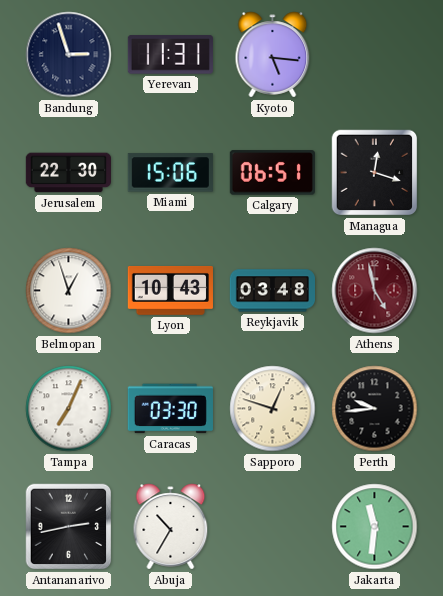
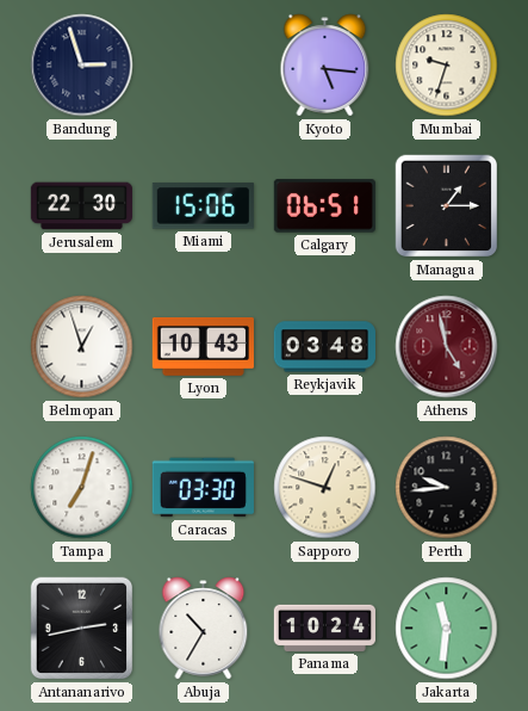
Yerevan: 11:31 -> none (170, 55)
Mumbai: none -> 9:33 (447, 66)
Managua: 12:18 -> 1:15 (447, 206)
Tampa: 7:04 -> 7:03 (82, 488)
Panama: none -> 10:24 (324, 627)
